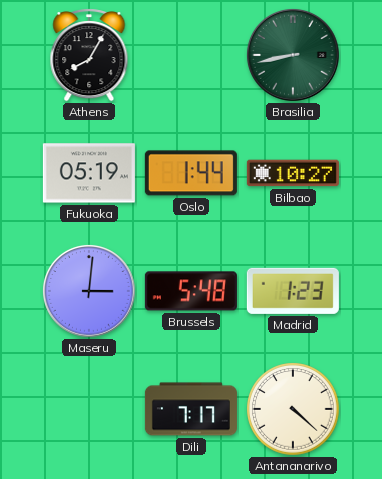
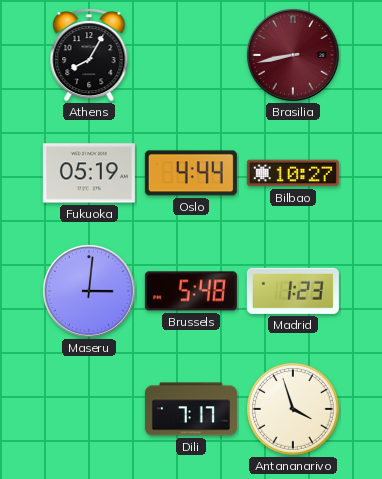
Brasilia dial: green -> burgundy (293, 56)
Oslo: 1:44 -> 4:44 (191, 173)
Antananarivo: 4:22 -> 3:57 (293, 409)
